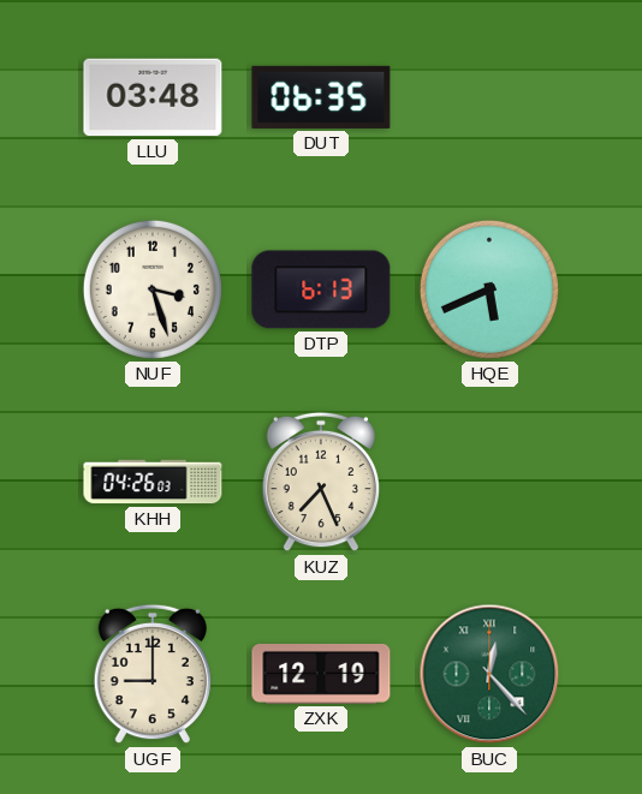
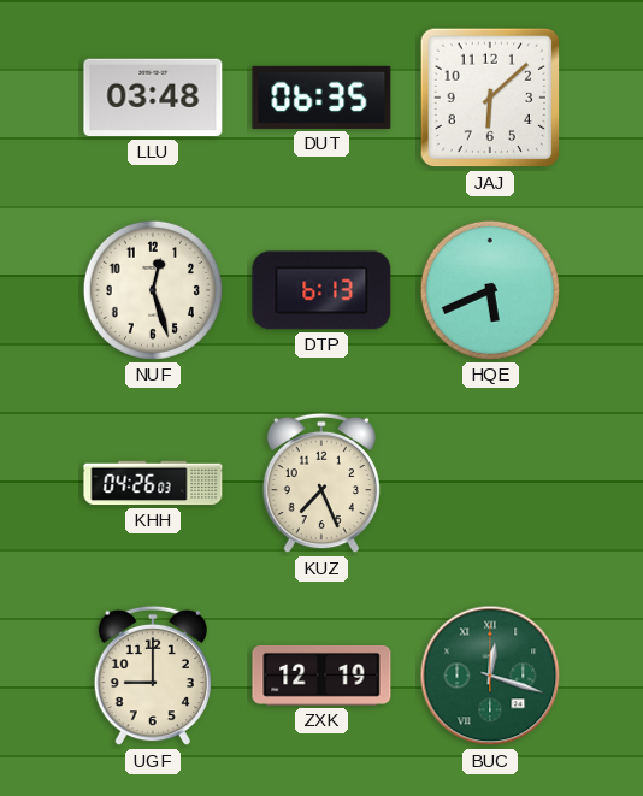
JAJ: none -> 6:08 (490, 98)
NUF: 3:27 -> 12:27 (153, 290)
BUC: 12:23 -> 12:18 (490, 676)
